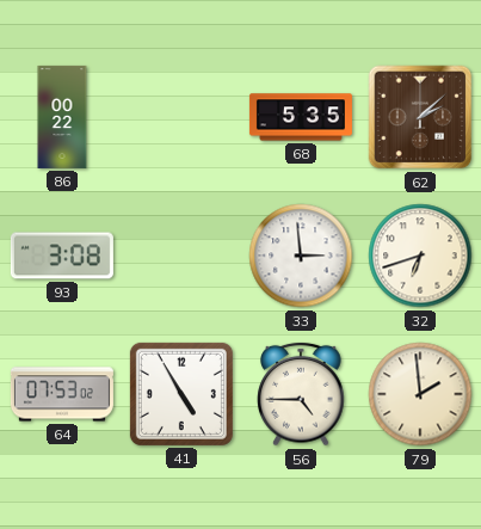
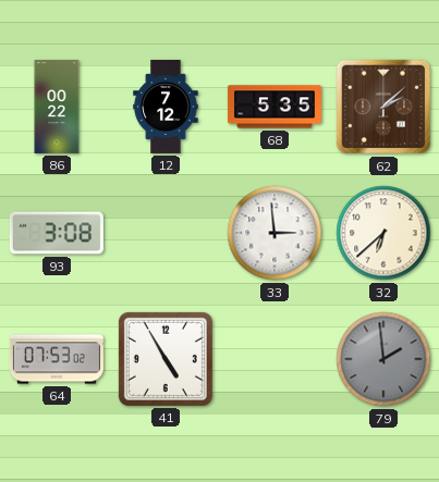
12: none -> 7:12 (166, 107)
32: 6:42 -> 6:38 (383, 233)
56: 4:45 -> none (301, 394)
79 dial: cream -> grey (383, 359)
